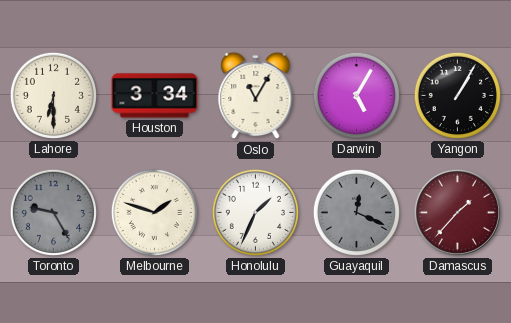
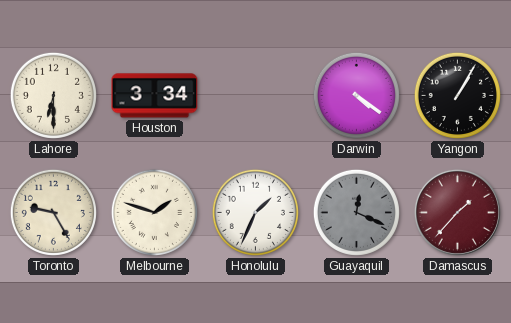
Oslo: 11:05 -> none (256, 96)
Darwin: 5:05 -> 4:21 (356, 95)
Toronto dial: grey -> cream (53, 212)
